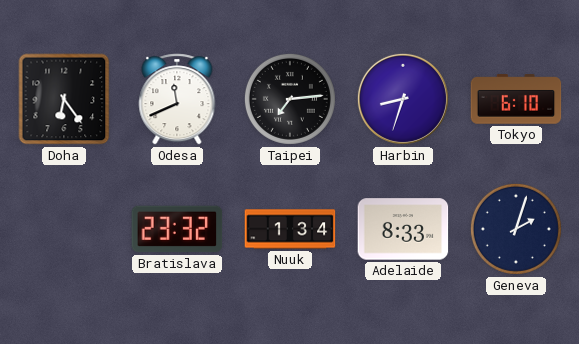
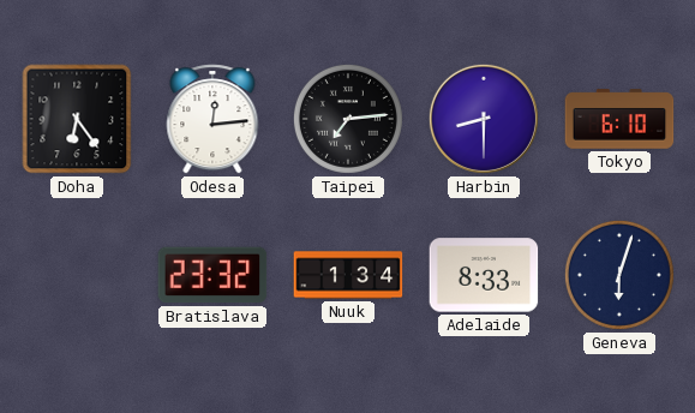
Odesa: 11:41 -> 12:14 (212, 119)
Harbin: 8:33 -> 8:30 (484, 119)
Geneva: 2:03 -> 6:03 (619, 275)
